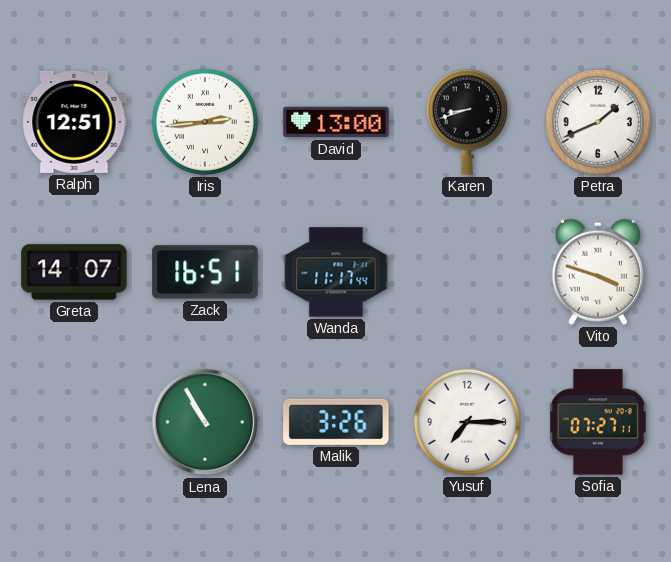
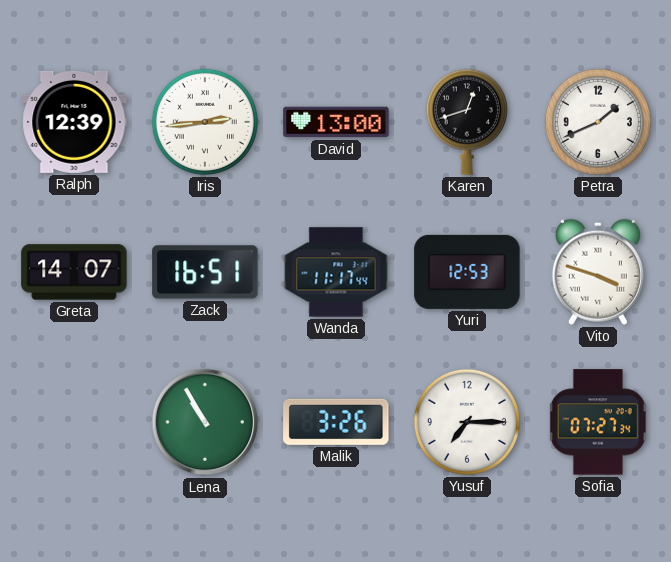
Ralph: 12:51 -> 12:39 (74, 122)
Karen: 8:42 -> 12:42 (467, 122)
Yuri: none -> 12:53 (467, 272)
Sofia: 07:27:11 -> 07:27:34 (598, 422)
